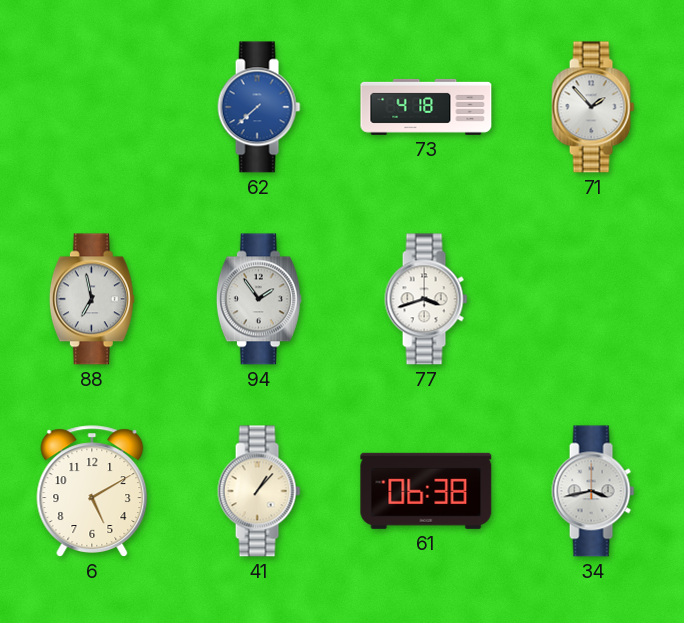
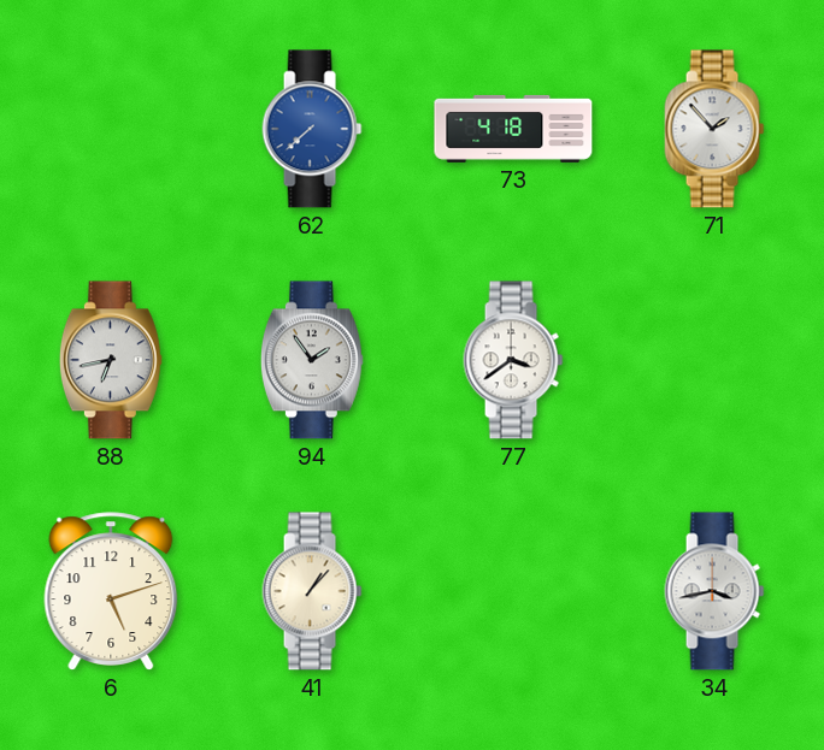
88: 6:58 -> 6:43 (111, 360)
77: 3:42 -> 3:39 (513, 360)
6: 5:10 -> 5:12 (111, 591)
61: 06:38 -> none (426, 491)
